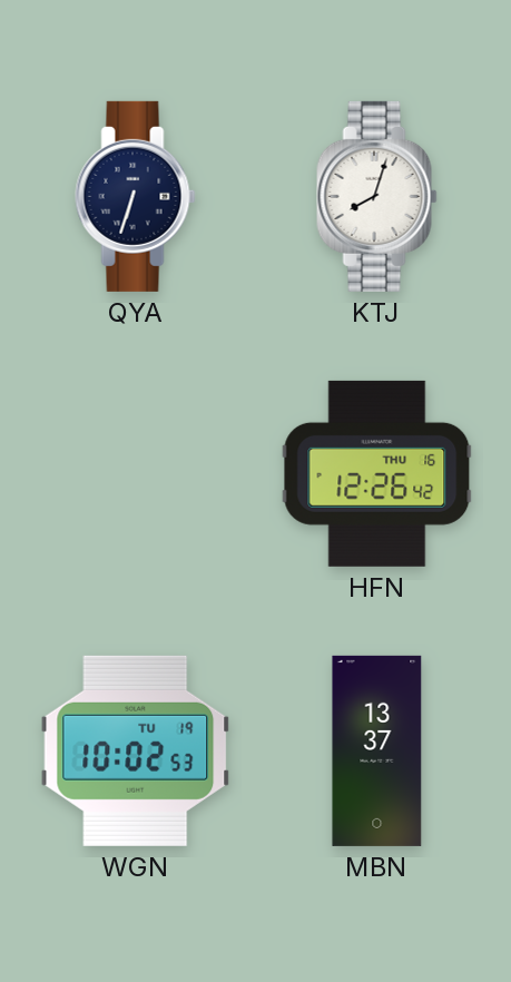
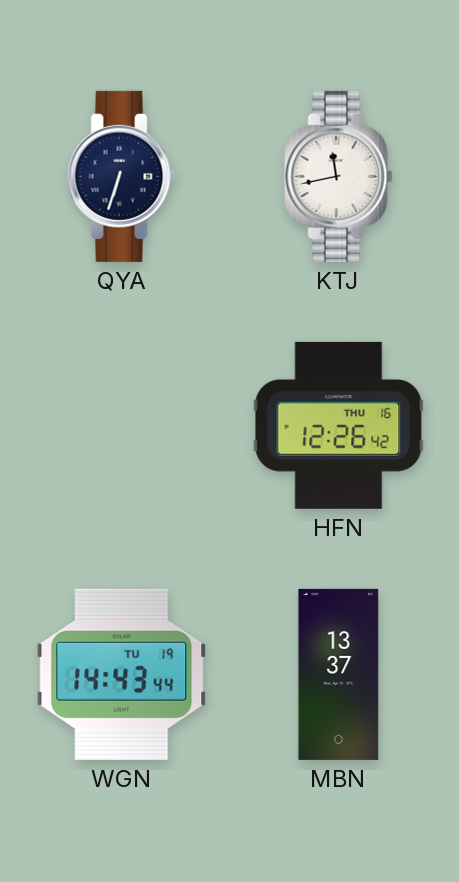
KTJ: 8:03 -> 11:43 (339, 176)
WGN: 10:02 -> 14:43 (122, 674)
